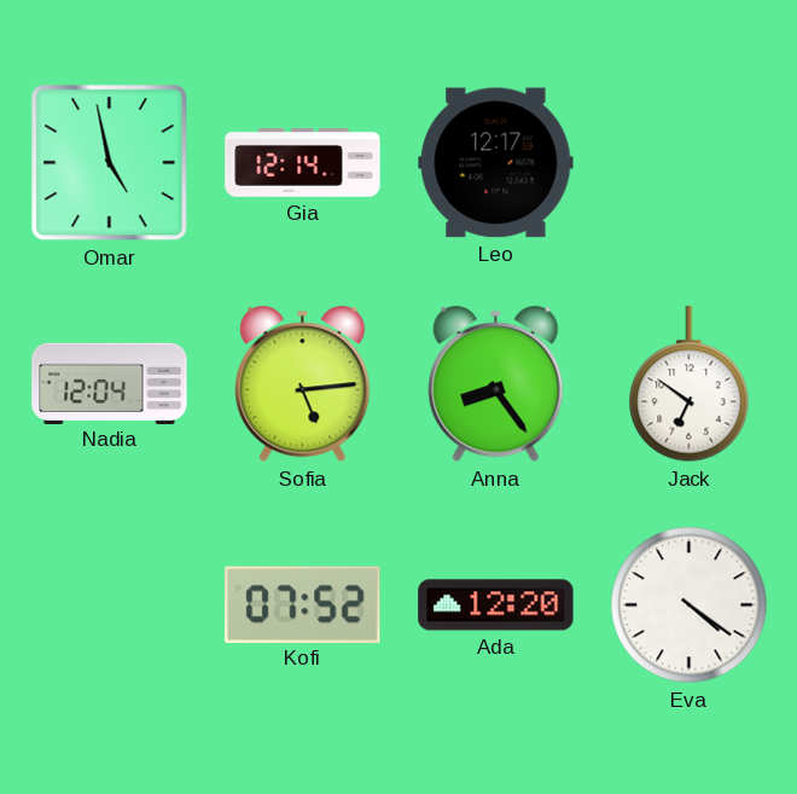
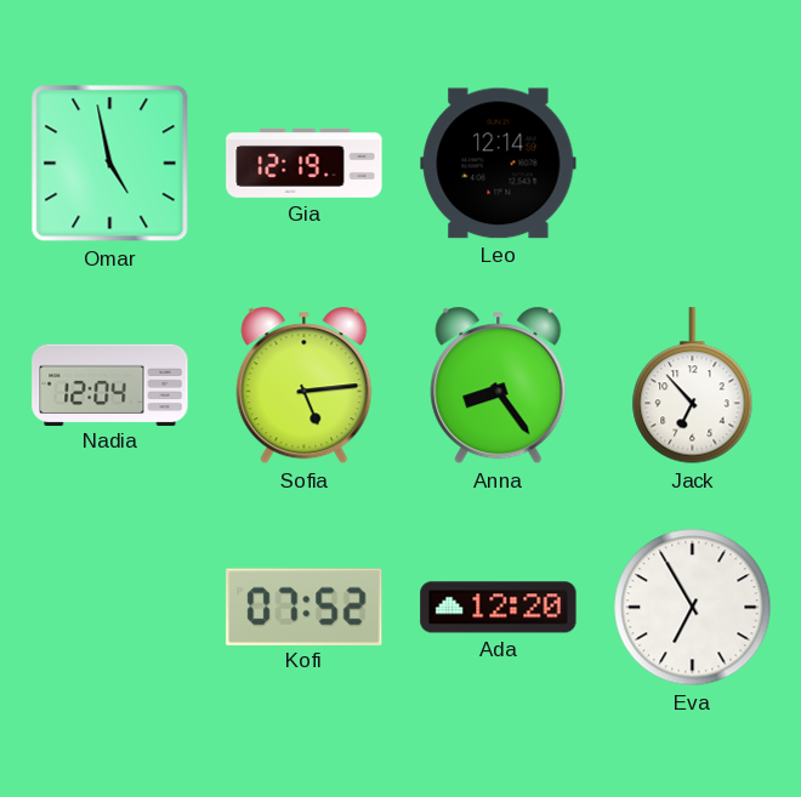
Gia: 12:14 -> 12:19 (305, 164)
Leo: 12:17 -> 12:14 (499, 164)
Jack: 6:51 -> 6:53 (693, 386)
Eva: 4:21 -> 6:55 (693, 608)
